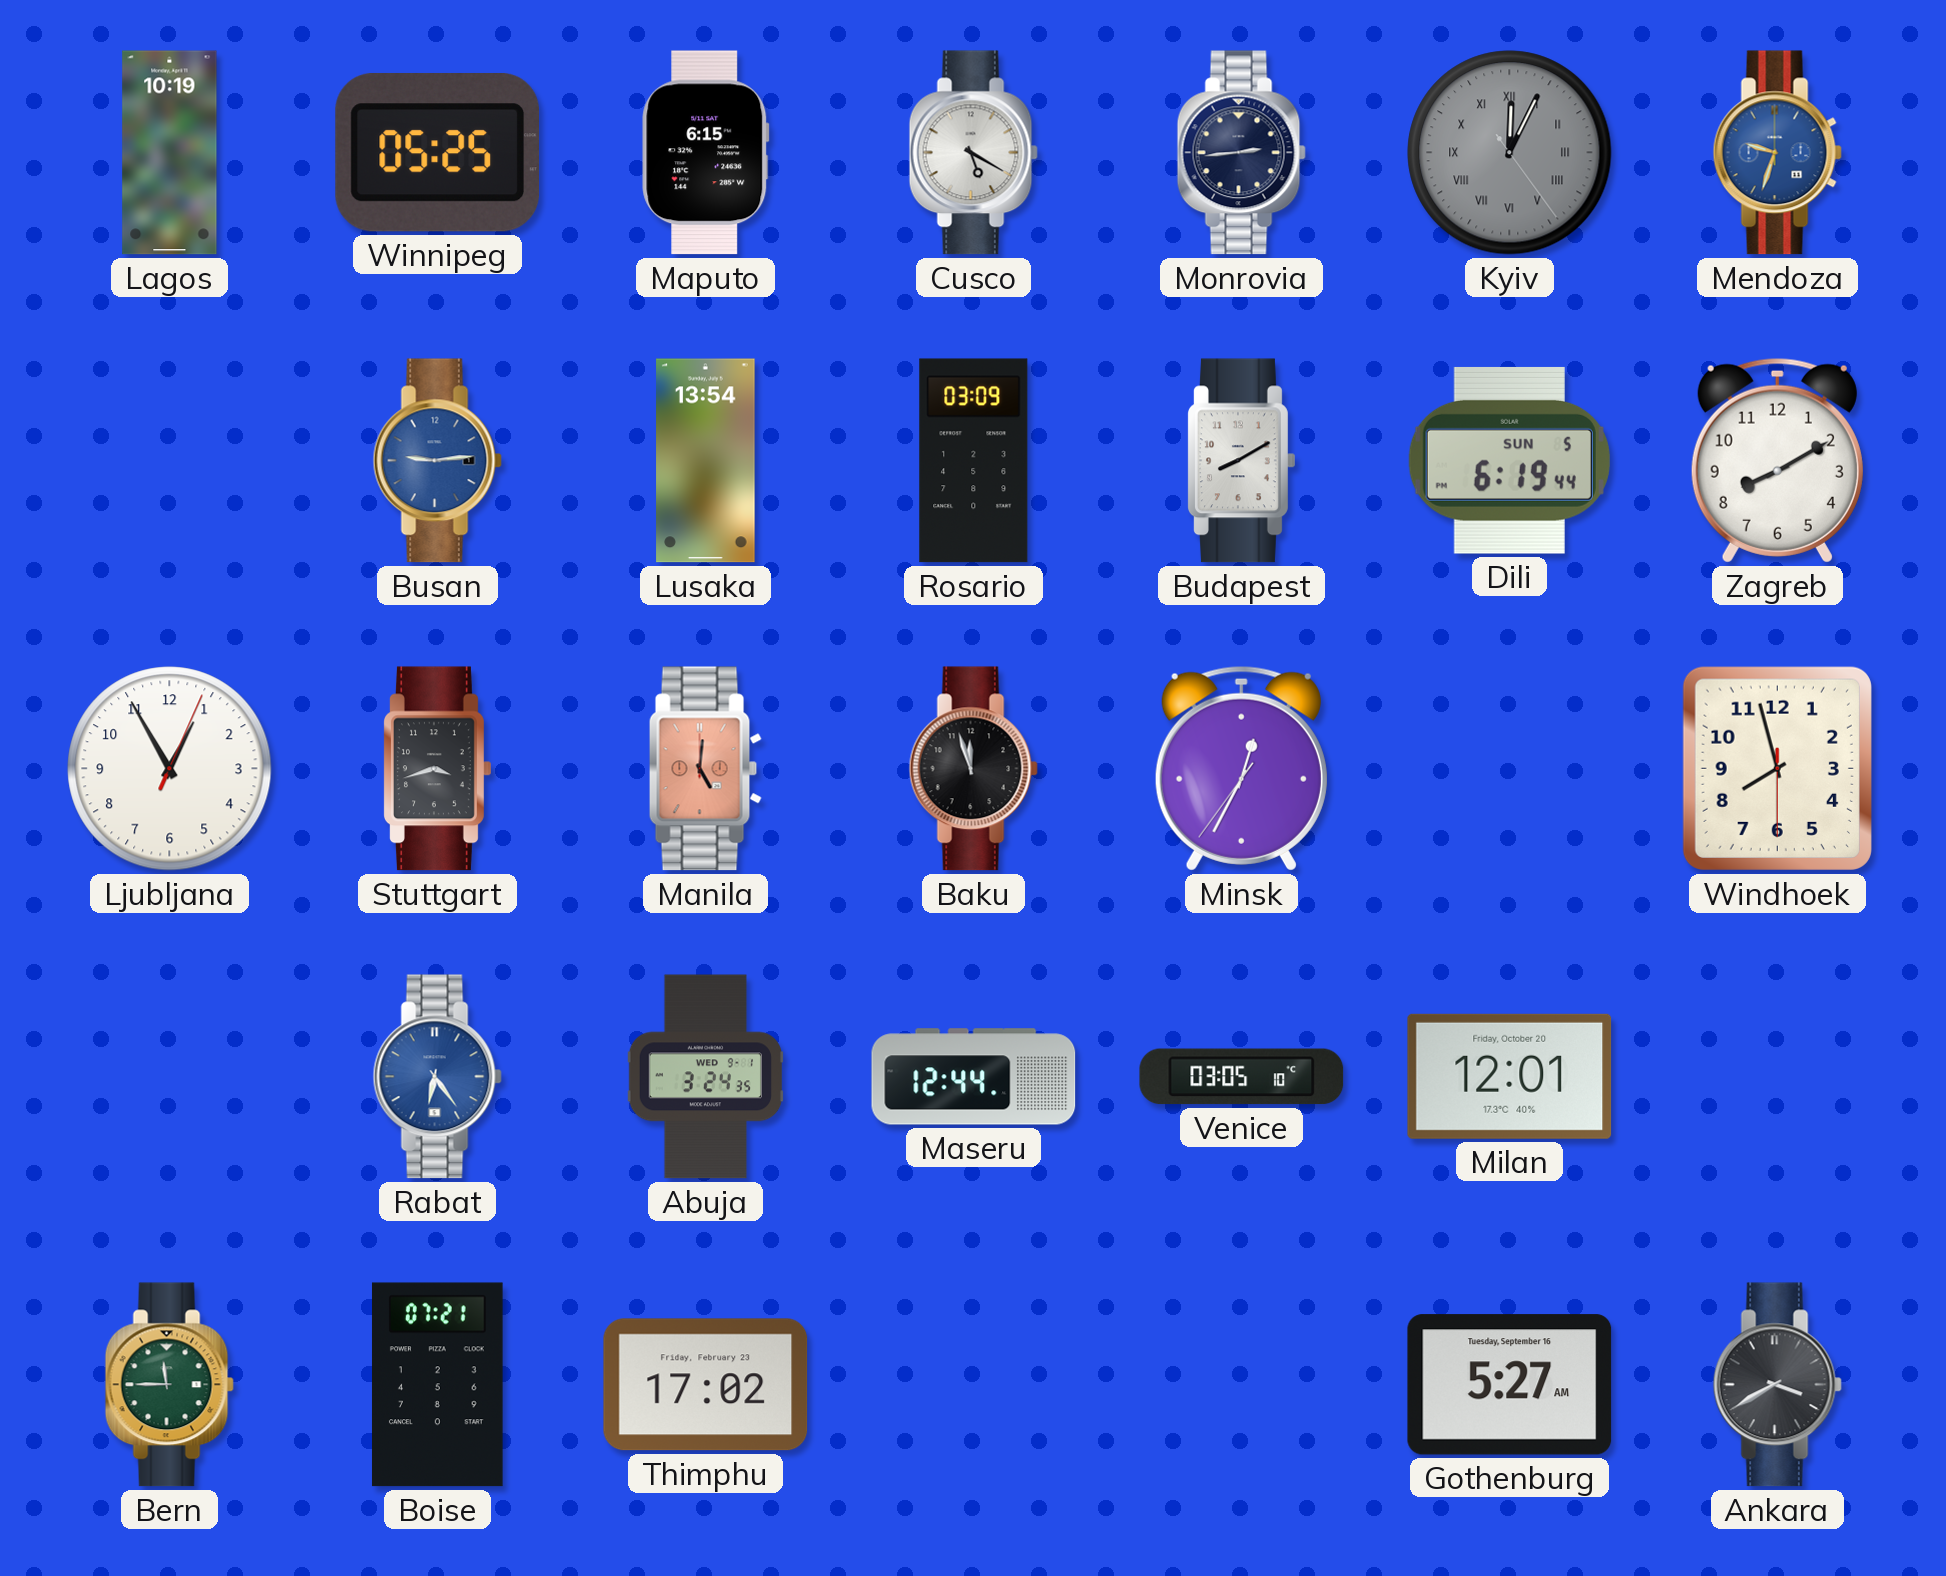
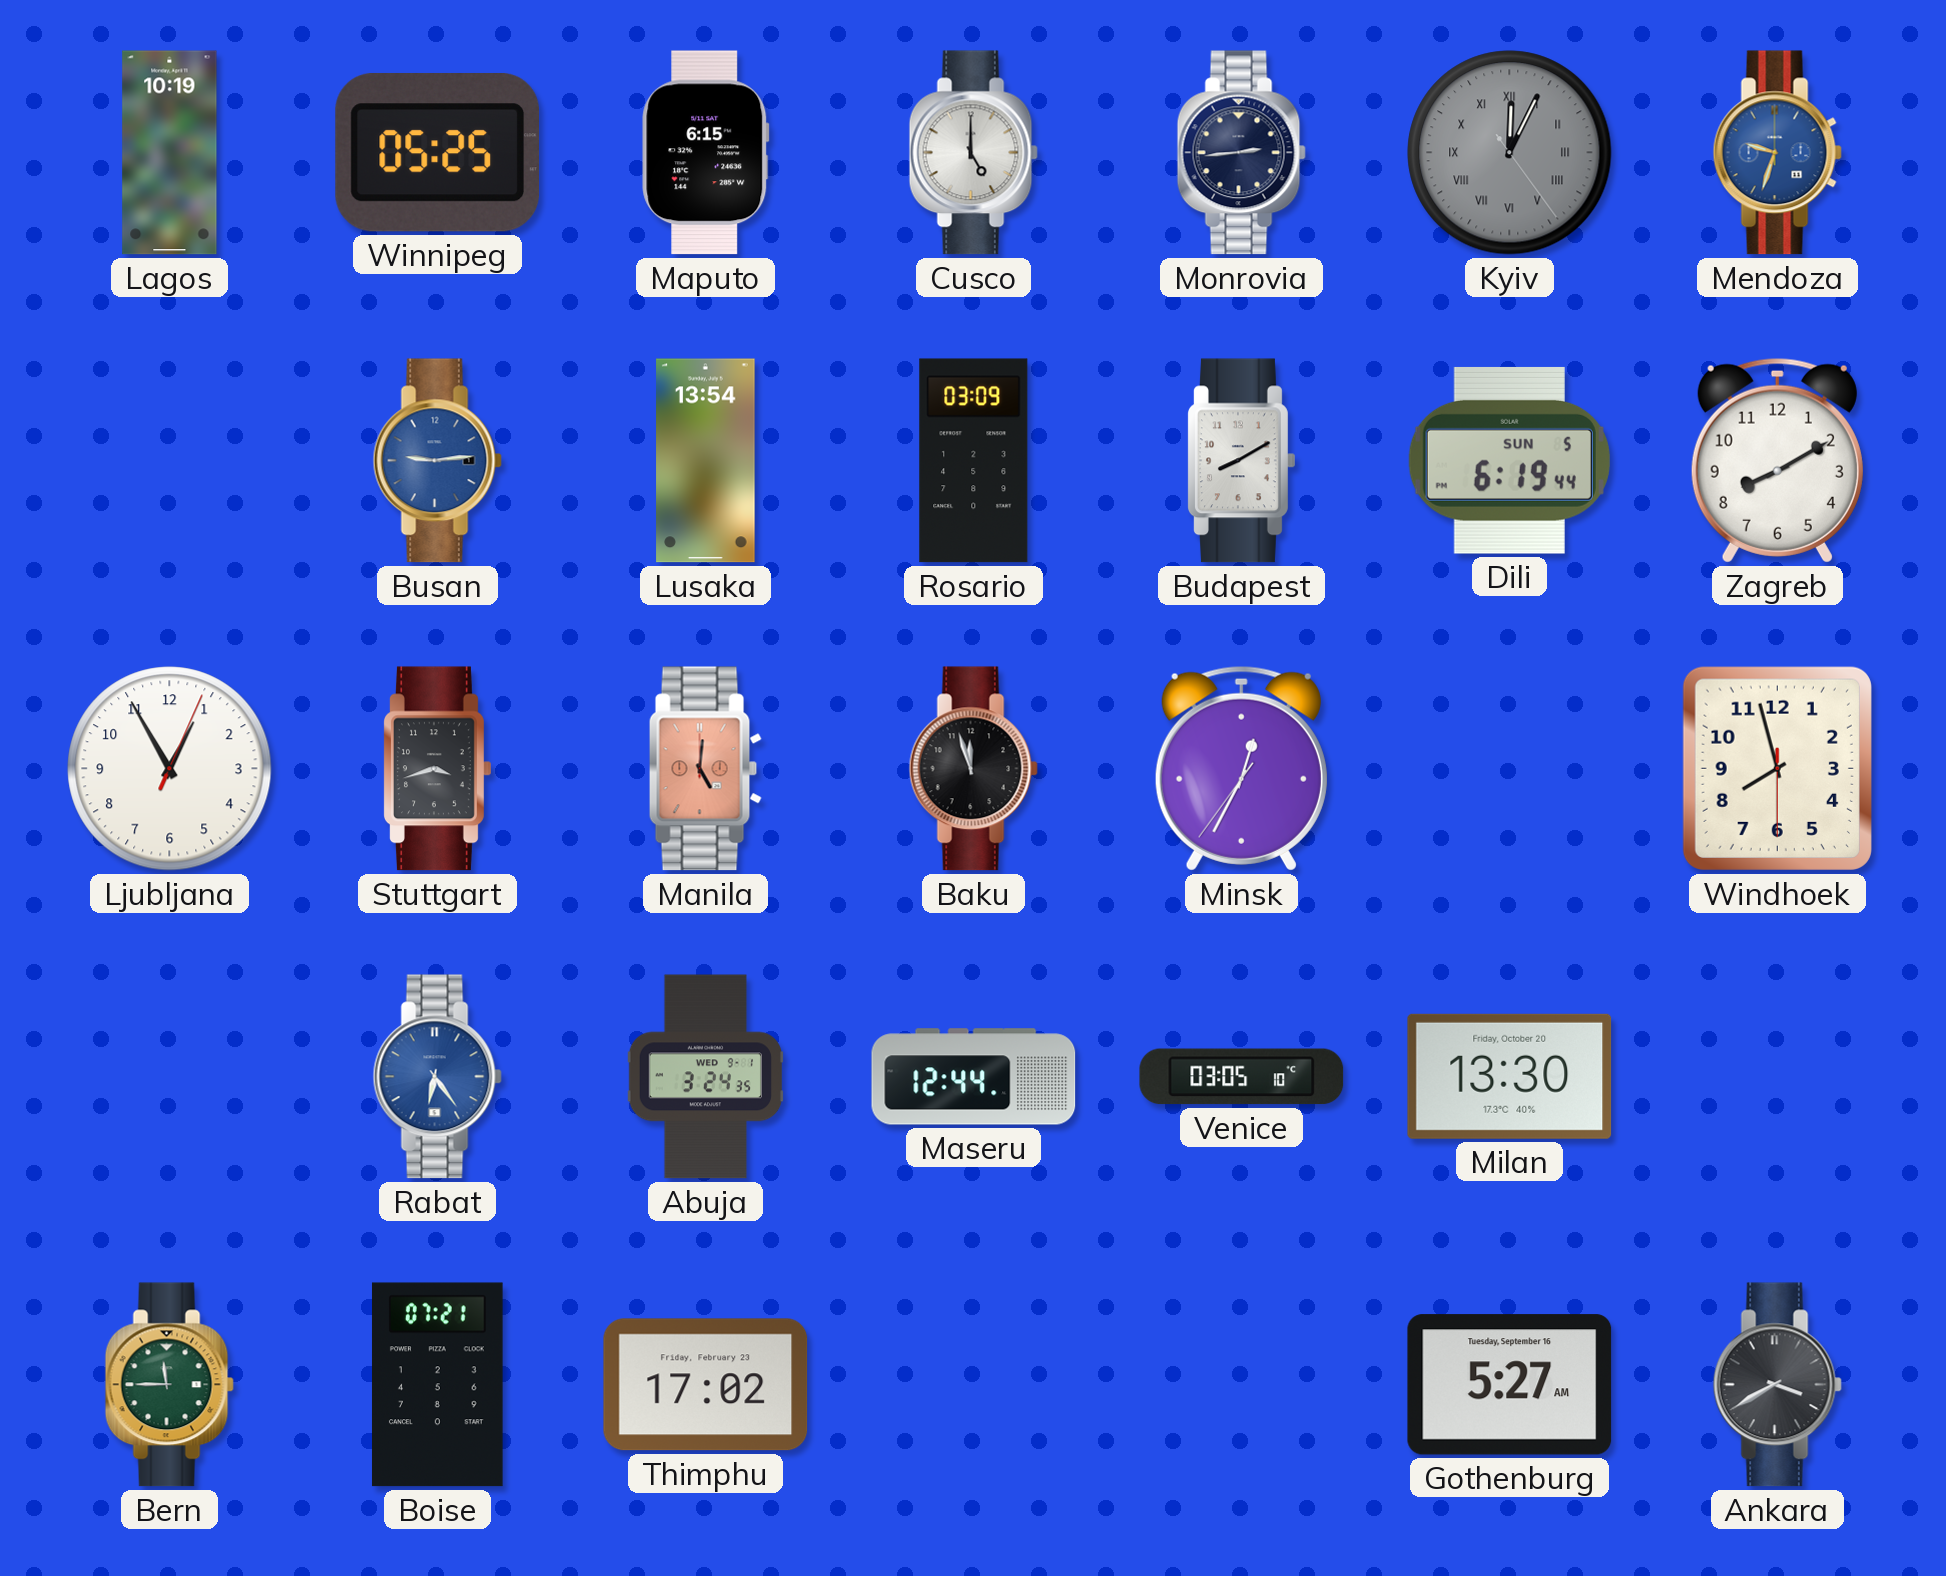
Cusco: 5:20 -> 5:00 (973, 153)
Milan: 12:01 -> 13:30 (1510, 1076)
